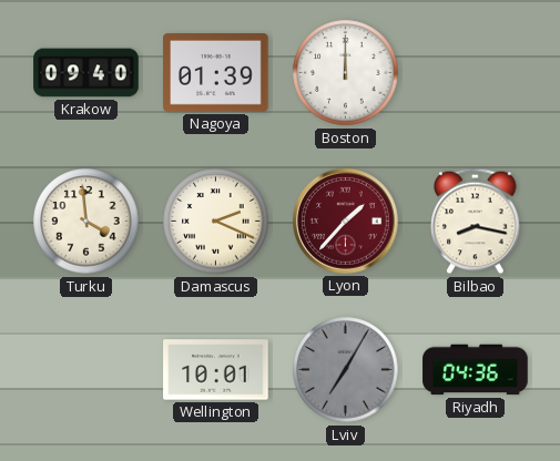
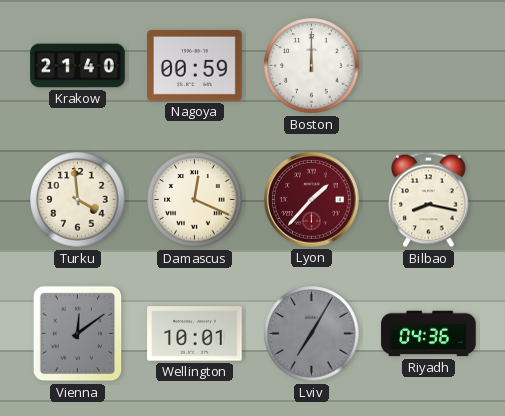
Krakow: 09:40 -> 21:40 (78, 66)
Nagoya: 01:39 -> 00:59 (195, 66)
Damascus: 2:19 -> 12:19 (195, 200)
Vienna: none -> 12:09 (78, 334)
